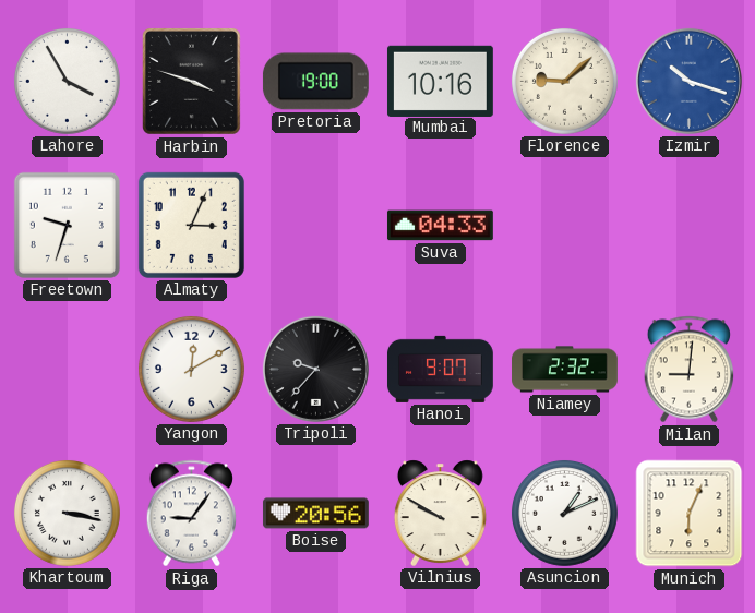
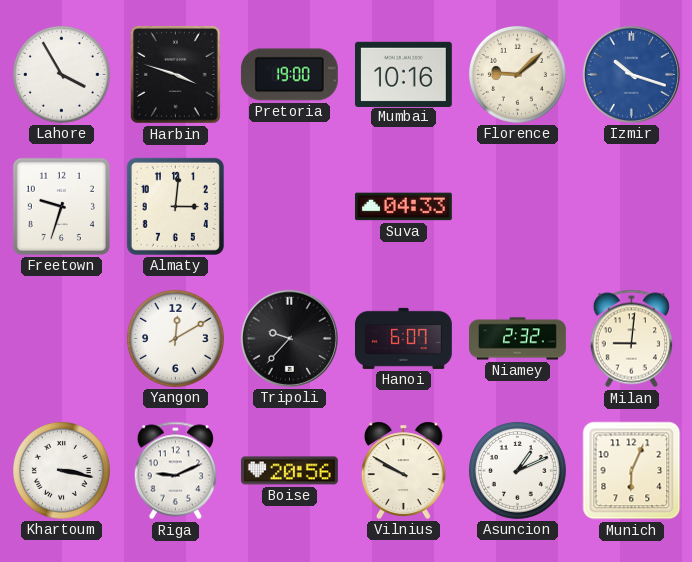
Almaty: 3:04 -> 3:01 (175, 206)
Hanoi: 9:07 -> 6:07 (403, 338)
Riga: 9:06 -> 9:11 (175, 471)
